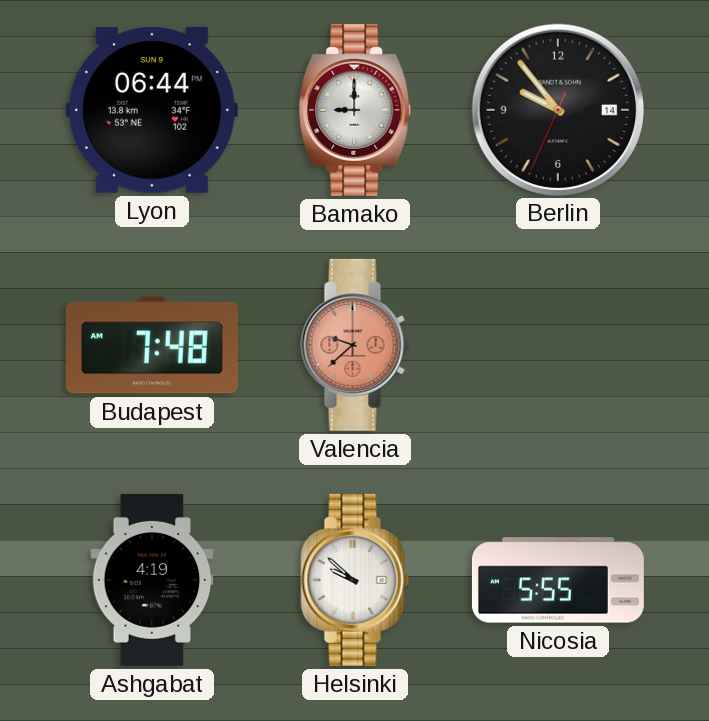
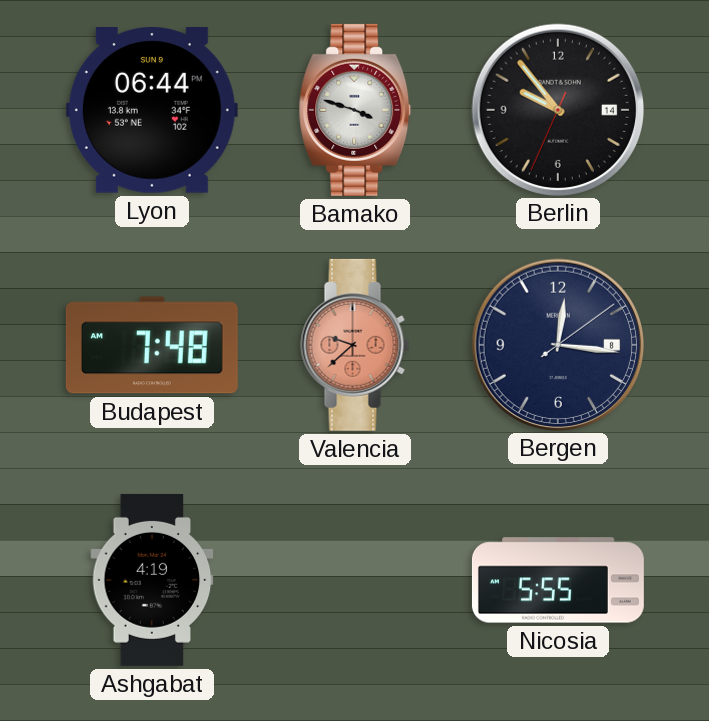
Bamako: 9:00 -> 3:48 (355, 110)
Bergen: none -> 12:16 (557, 344)
Helsinki: 9:52 -> none (355, 580)
